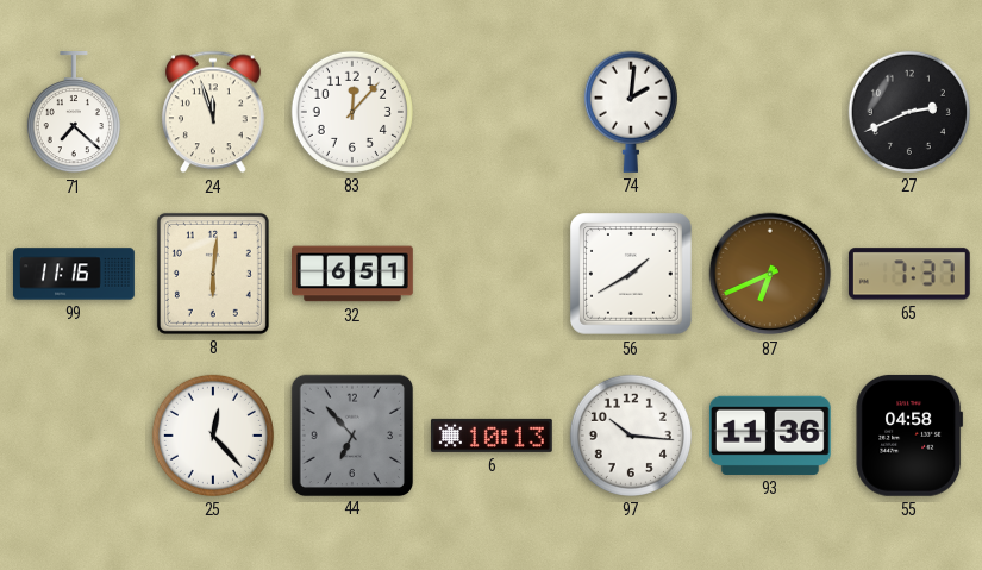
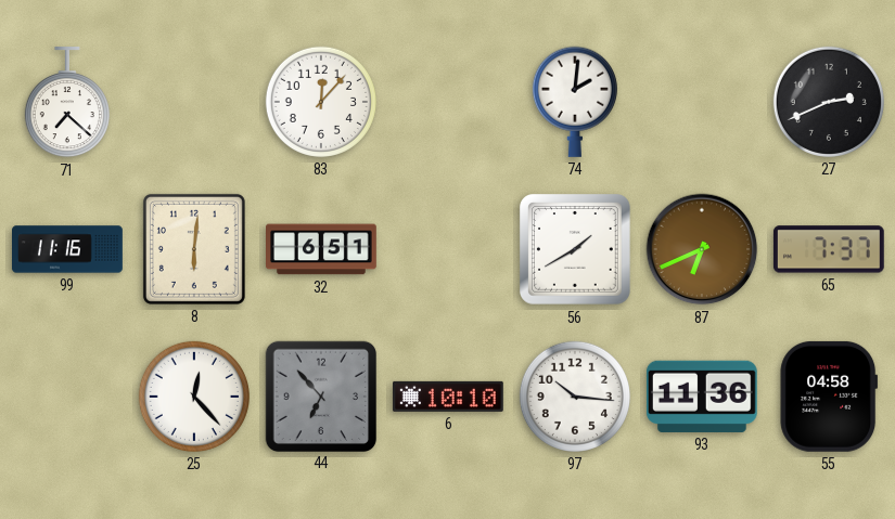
24: 11:57 -> none (213, 112)
6: 10:13 -> 10:10 (448, 397)
